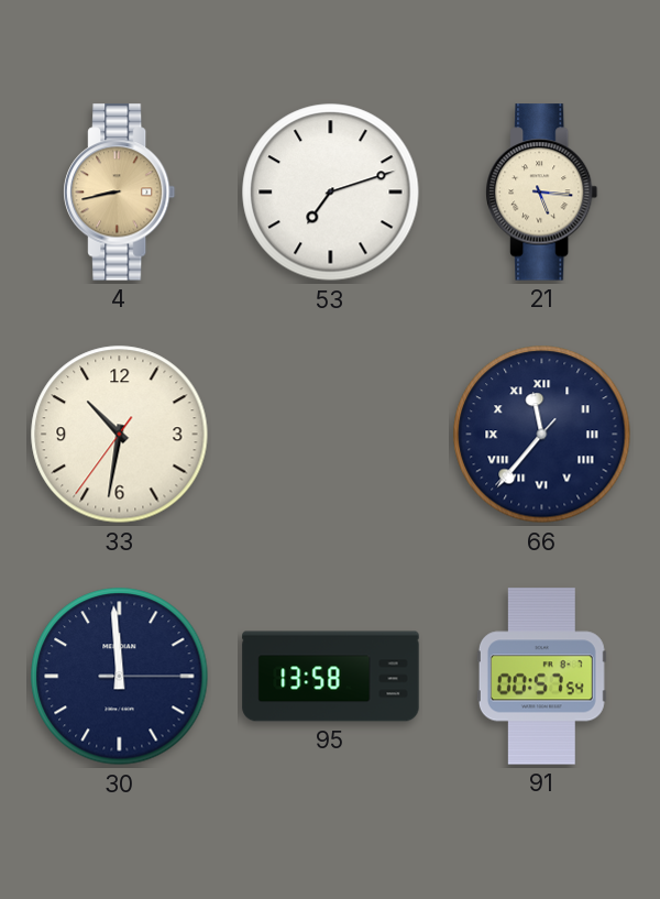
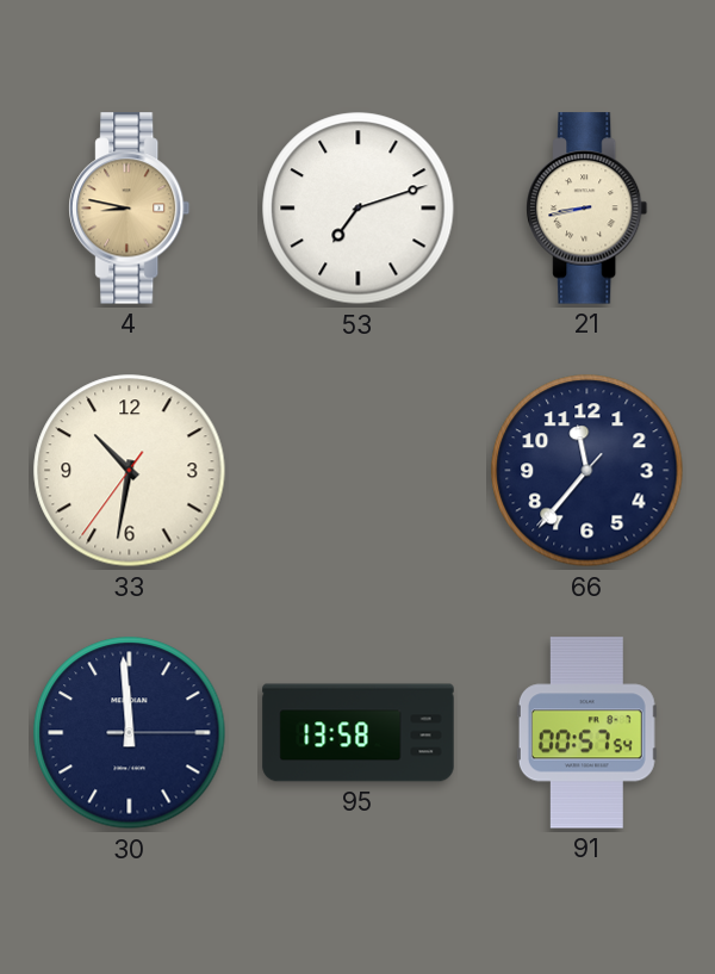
4: 8:43 -> 8:47 (130, 209)
21: 5:16 -> 8:43 (587, 209)
66 numerals: Roman -> Arabic (587, 471)
